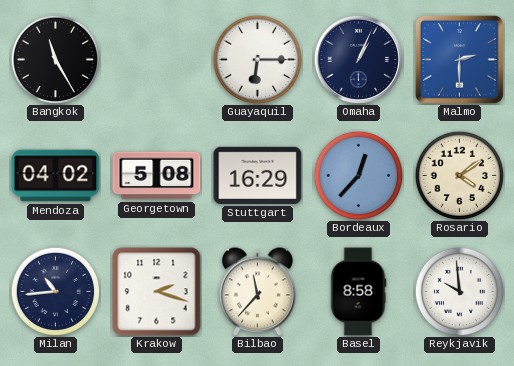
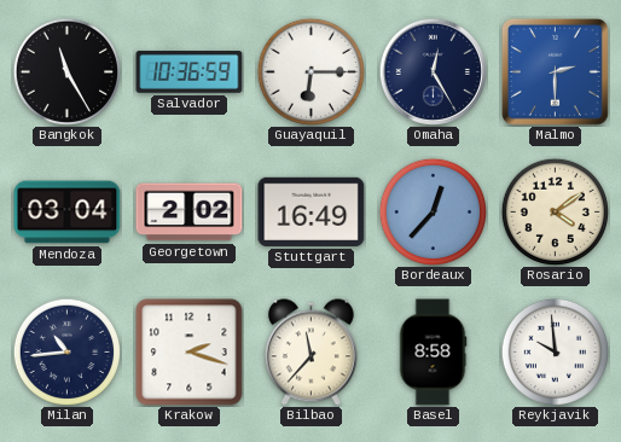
Salvador: none -> 10:36 (190, 72)
Omaha: 1:04 -> 12:25 (433, 71)
Mendoza: 04:02 -> 03:04 (68, 213)
Georgetown: 5:08 -> 2:02 (190, 213)
Stuttgart: 16:29 -> 16:49 (312, 211)
